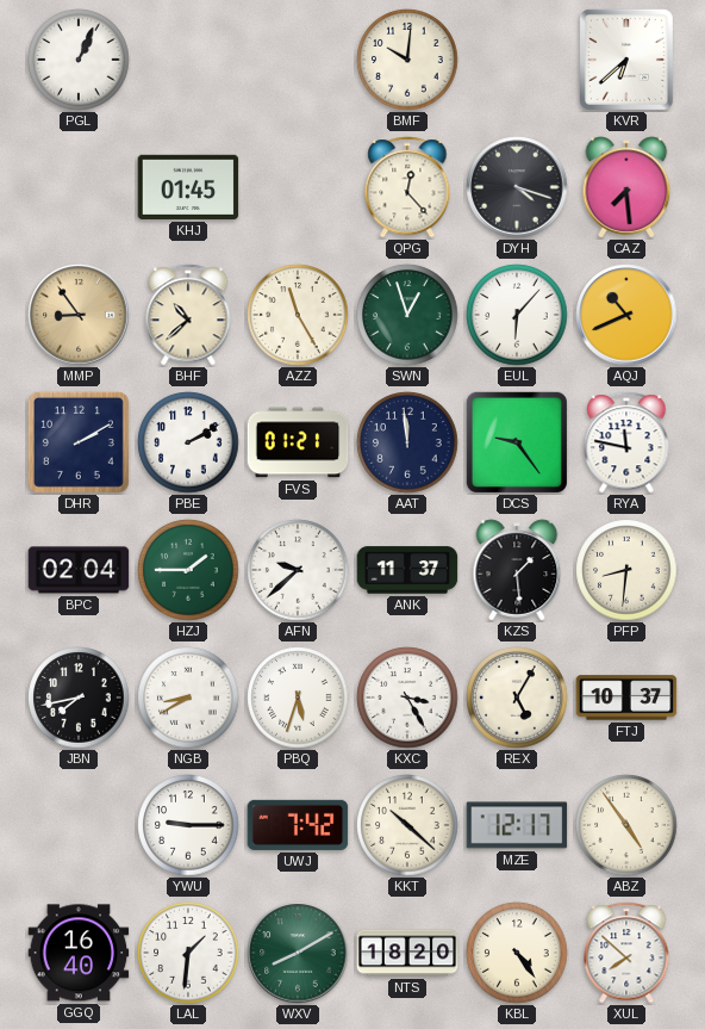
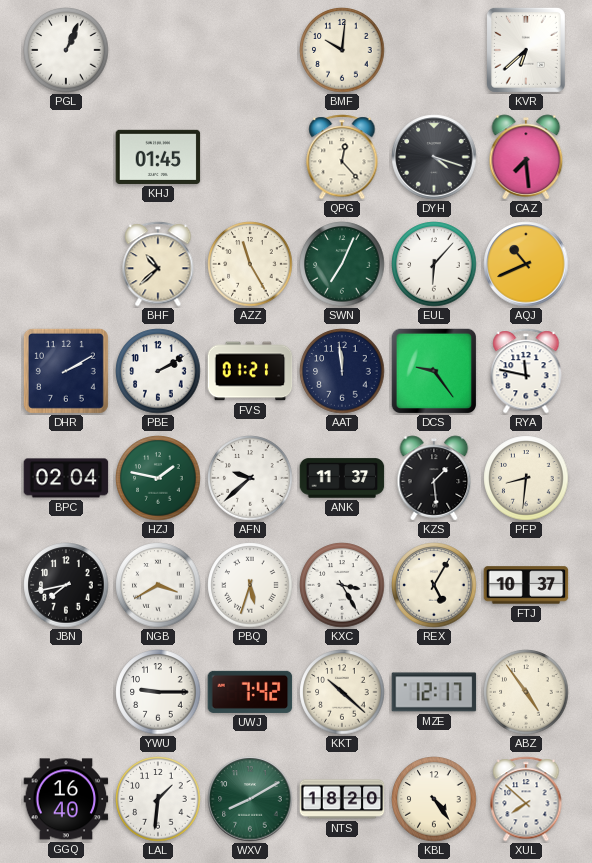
MMP: 8:54 -> none (79, 315)
SWN: 12:57 -> 7:04 (342, 264)
HZJ: 1:45 -> 1:47 (158, 478)
NGB: 8:40 -> 3:40 (158, 585)
